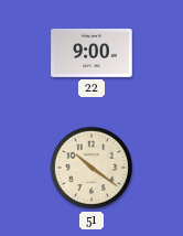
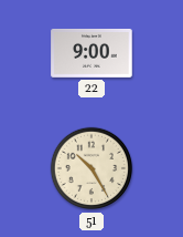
51: 10:21 -> 10:25 (91, 168)
